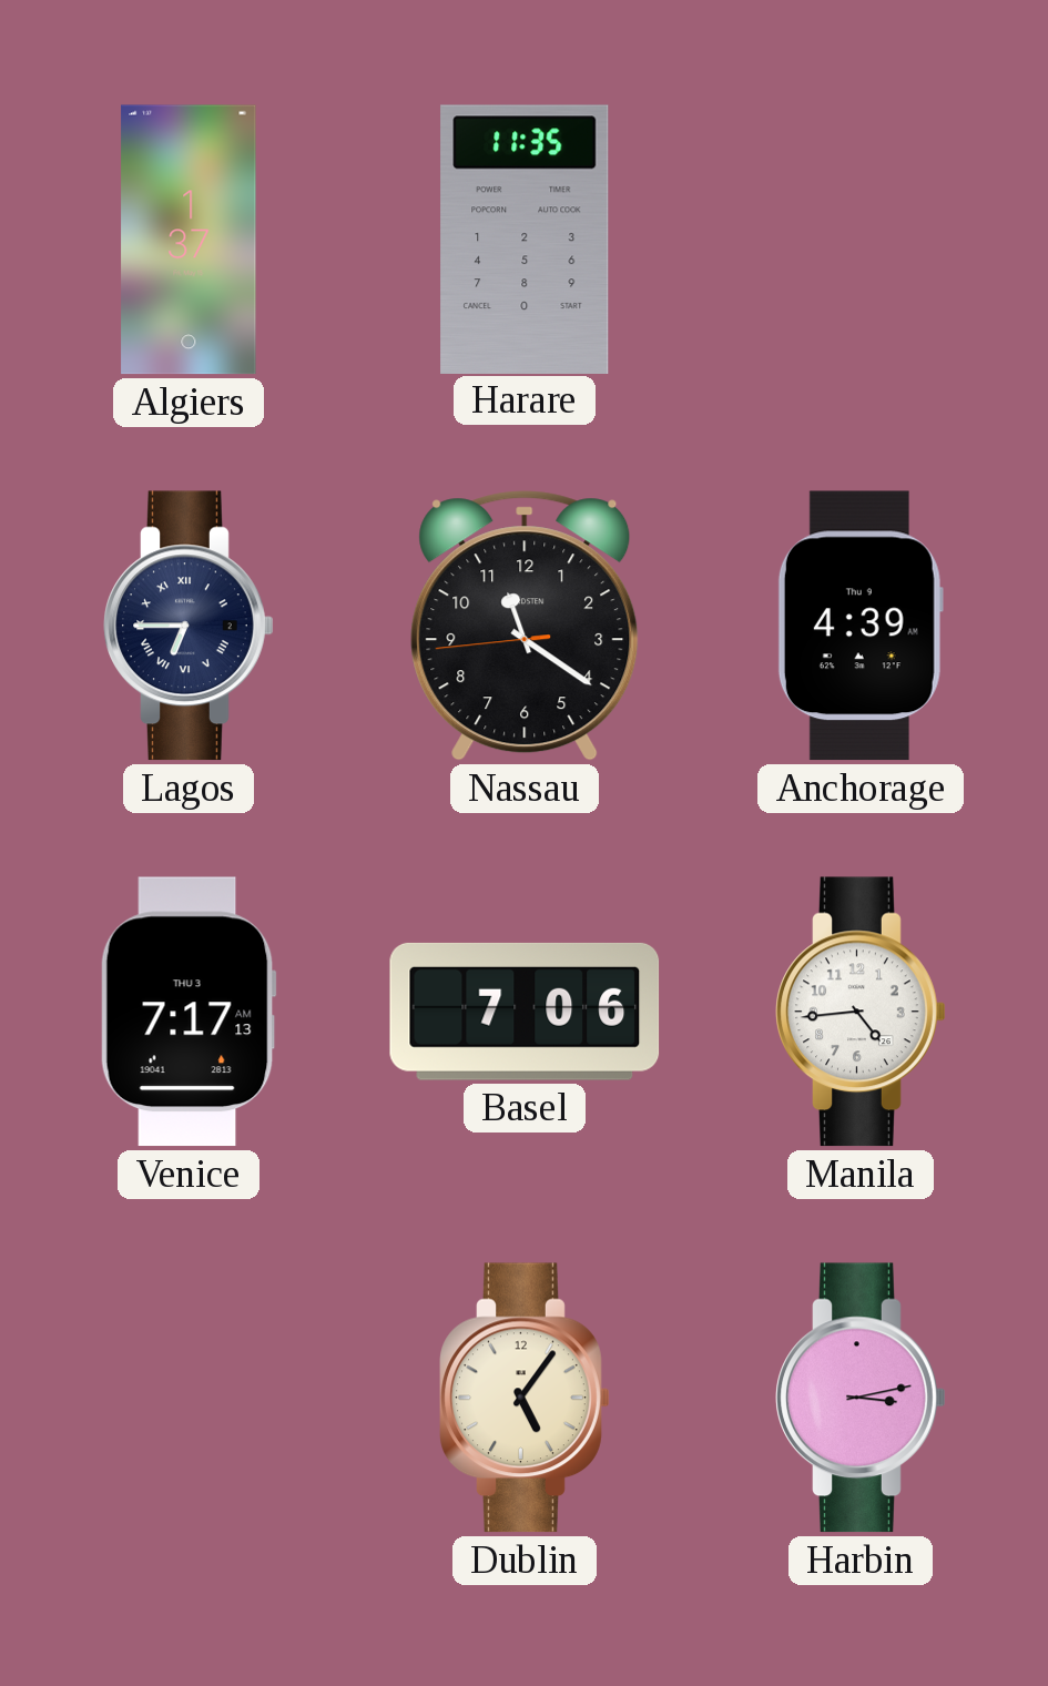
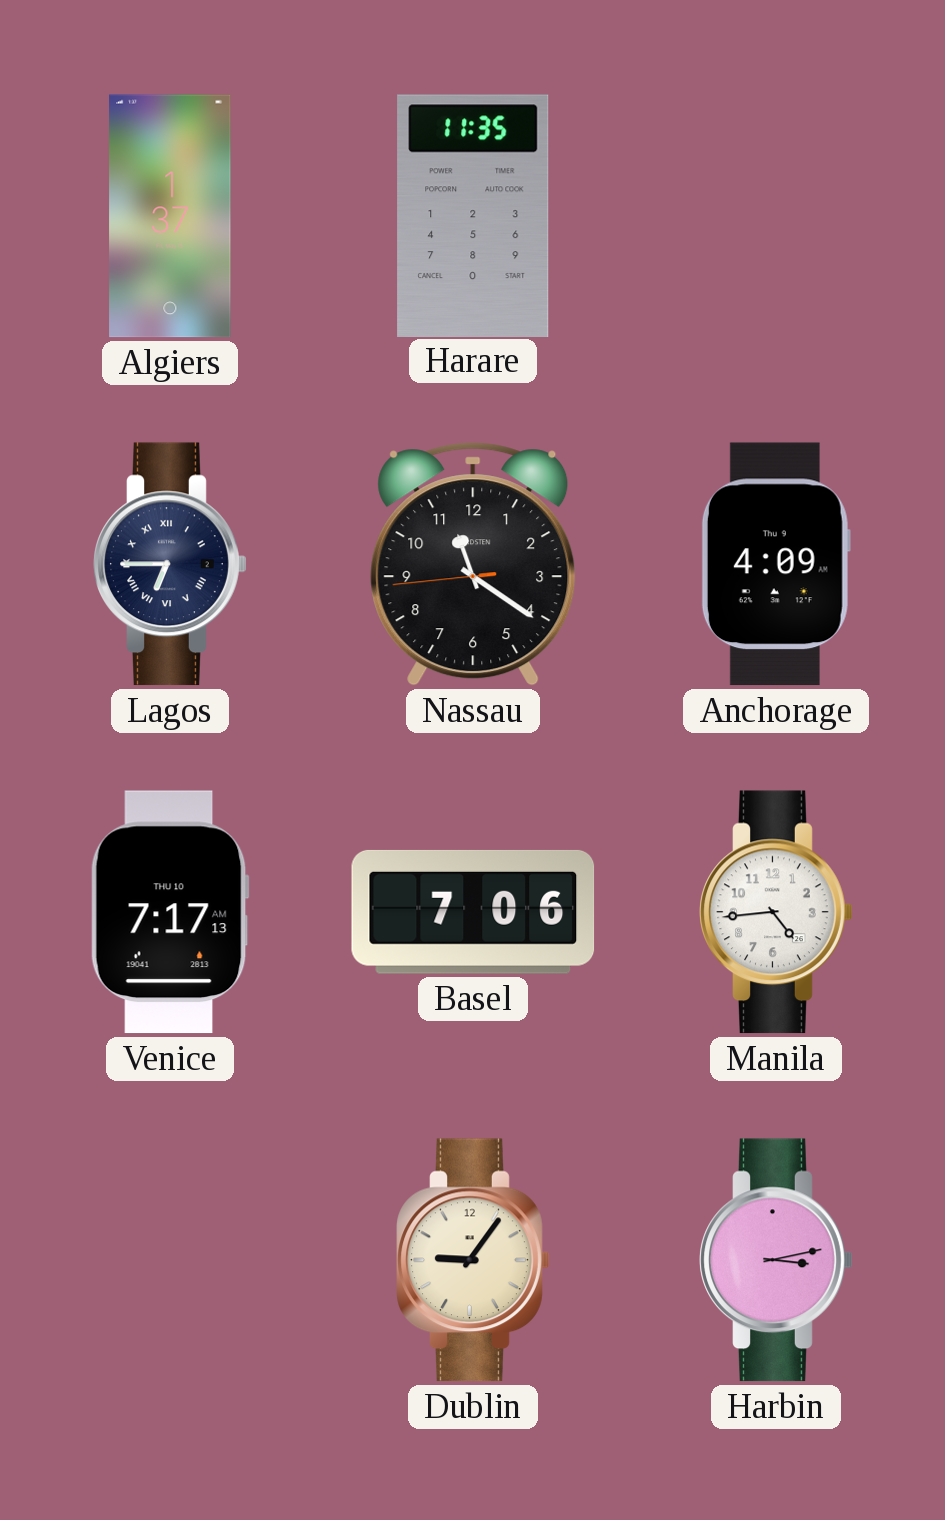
Anchorage: 4:39 -> 4:09 (776, 564)
Venice date: THU 3 -> THU 10 (170, 912)
Dublin: 5:06 -> 9:06 (473, 1260)
